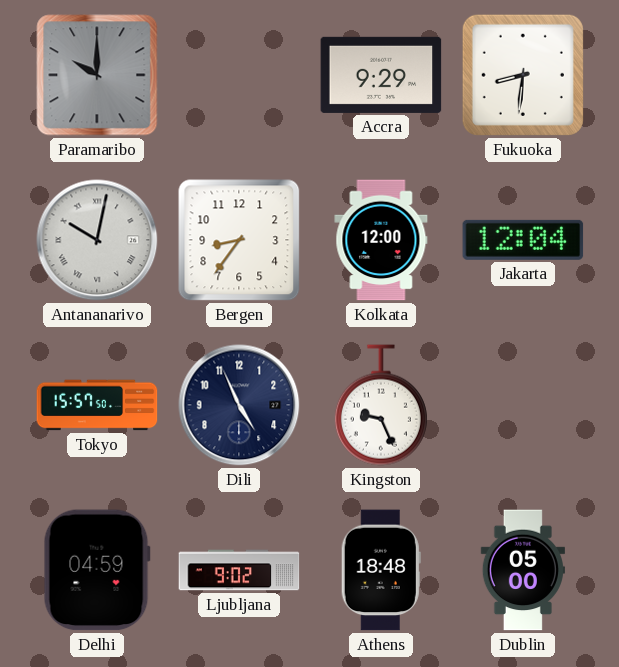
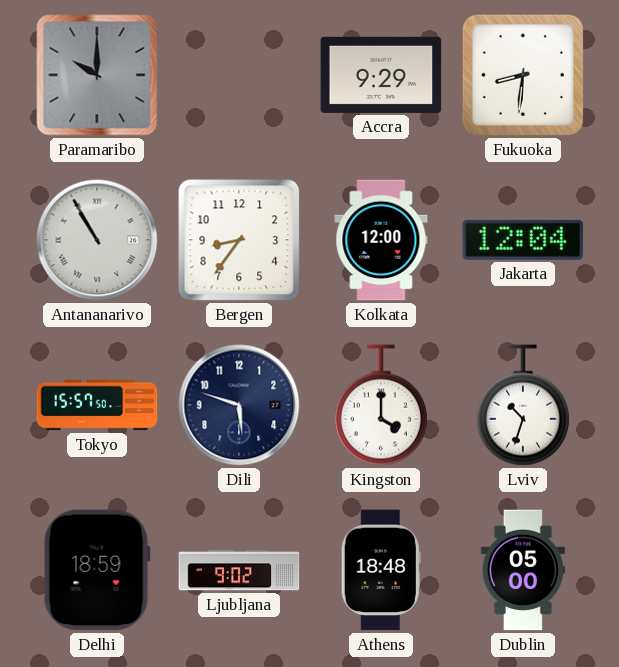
Antananarivo: 10:02 -> 10:55 (97, 240)
Dili: 4:56 -> 5:48 (239, 405)
Kingston: 9:26 -> 4:00 (381, 405)
Lviv: none -> 10:33 (523, 405)
Delhi: 04:59 -> 18:59 (97, 570)
